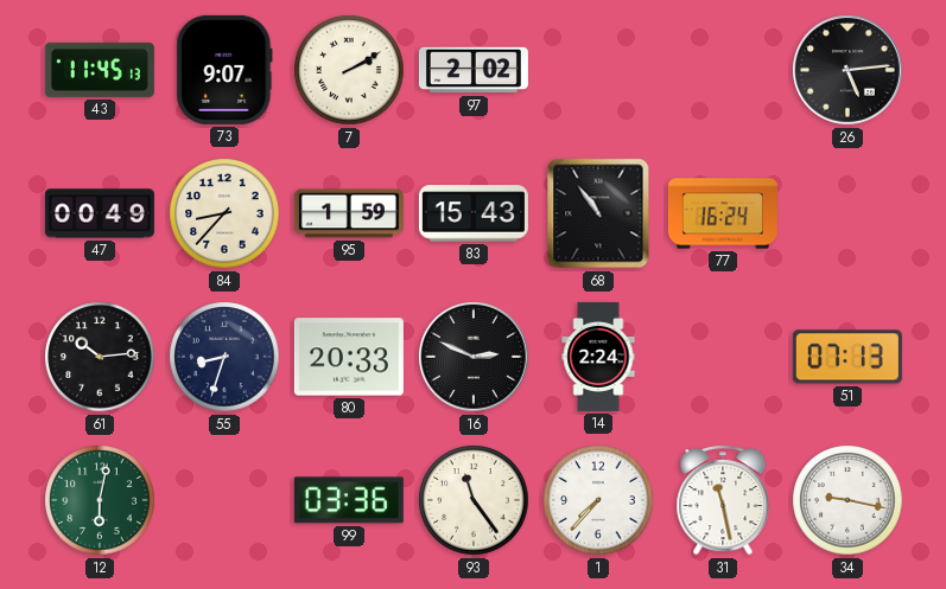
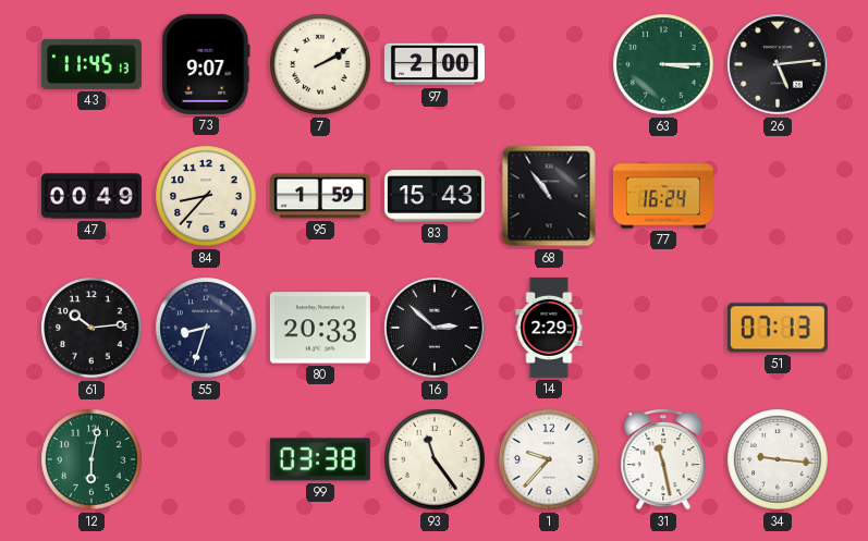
97: 2:02 -> 2:00 (435, 64)
63: none -> 3:15 (663, 64)
16: 2:49 -> 2:52 (435, 328)
14: 2:24 -> 2:29 (549, 328)
99: 03:36 -> 03:38 (320, 459)
1: 7:37 -> 9:37 (549, 459)
34: 9:17 -> 9:16 (778, 459)
